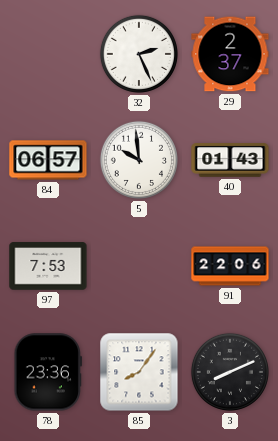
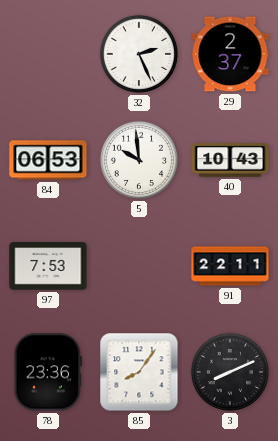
84: 06:57 -> 06:53 (48, 160)
40: 01:43 -> 10:43 (230, 160)
91: 22:06 -> 22:11 (230, 266)
